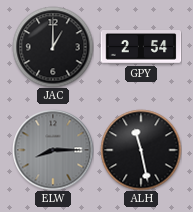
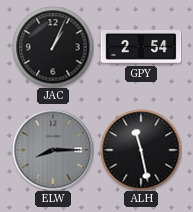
JAC: 1:00 -> 1:04 (53, 47)
